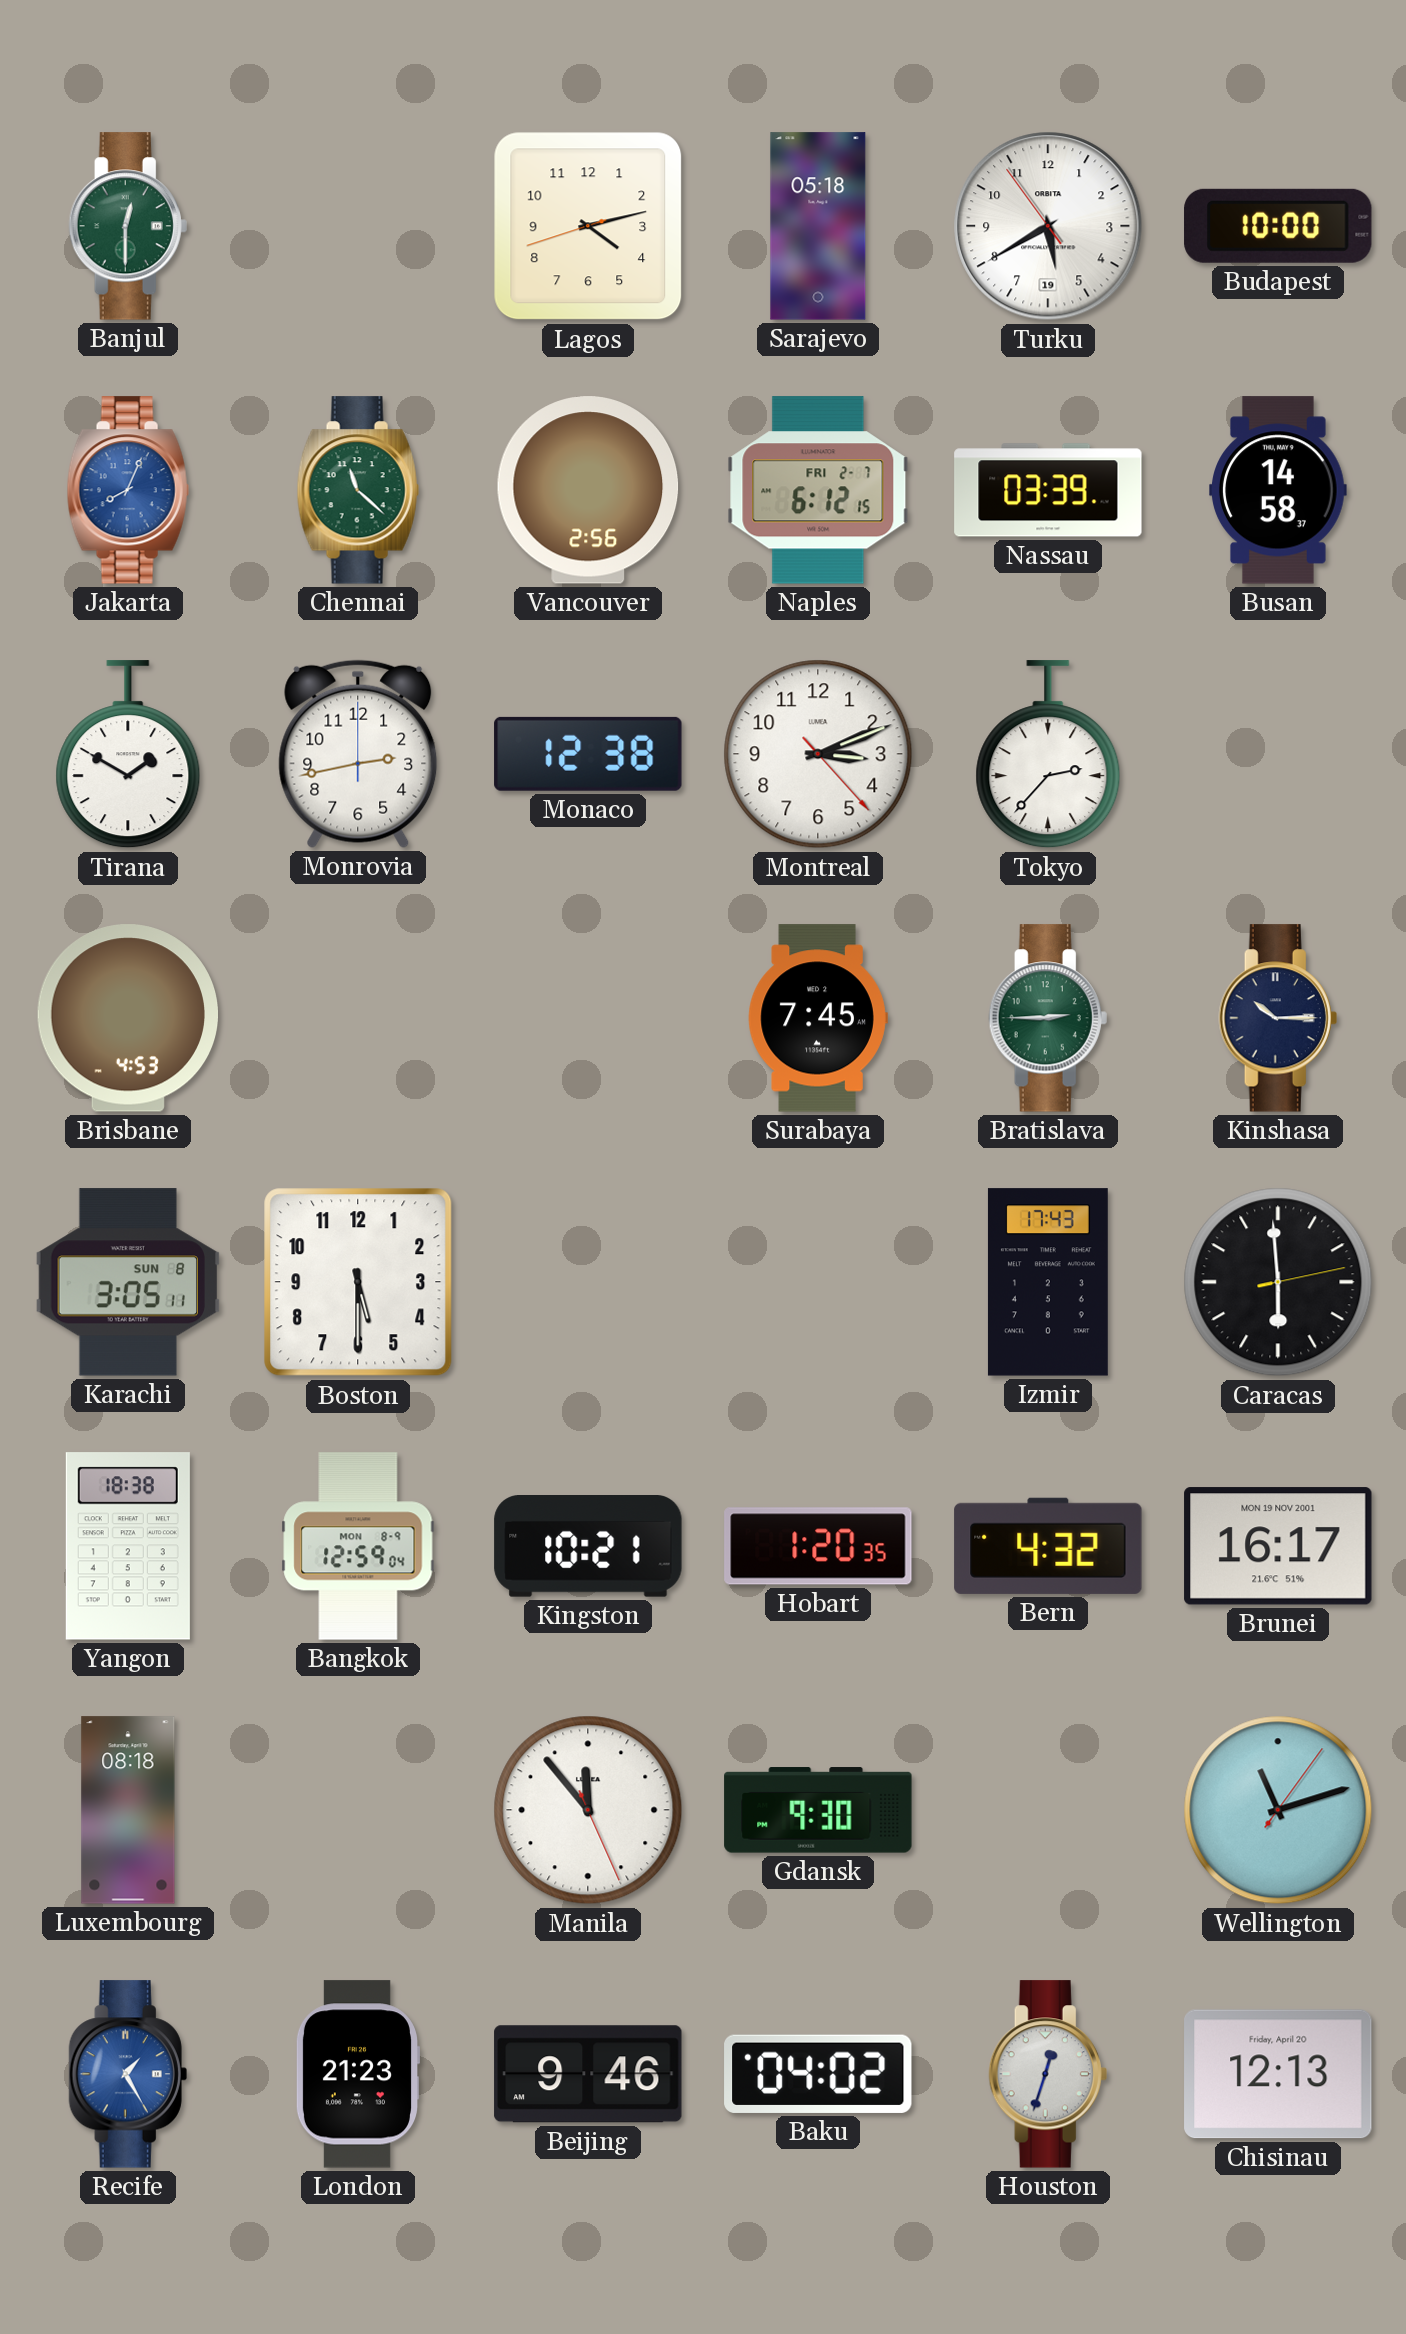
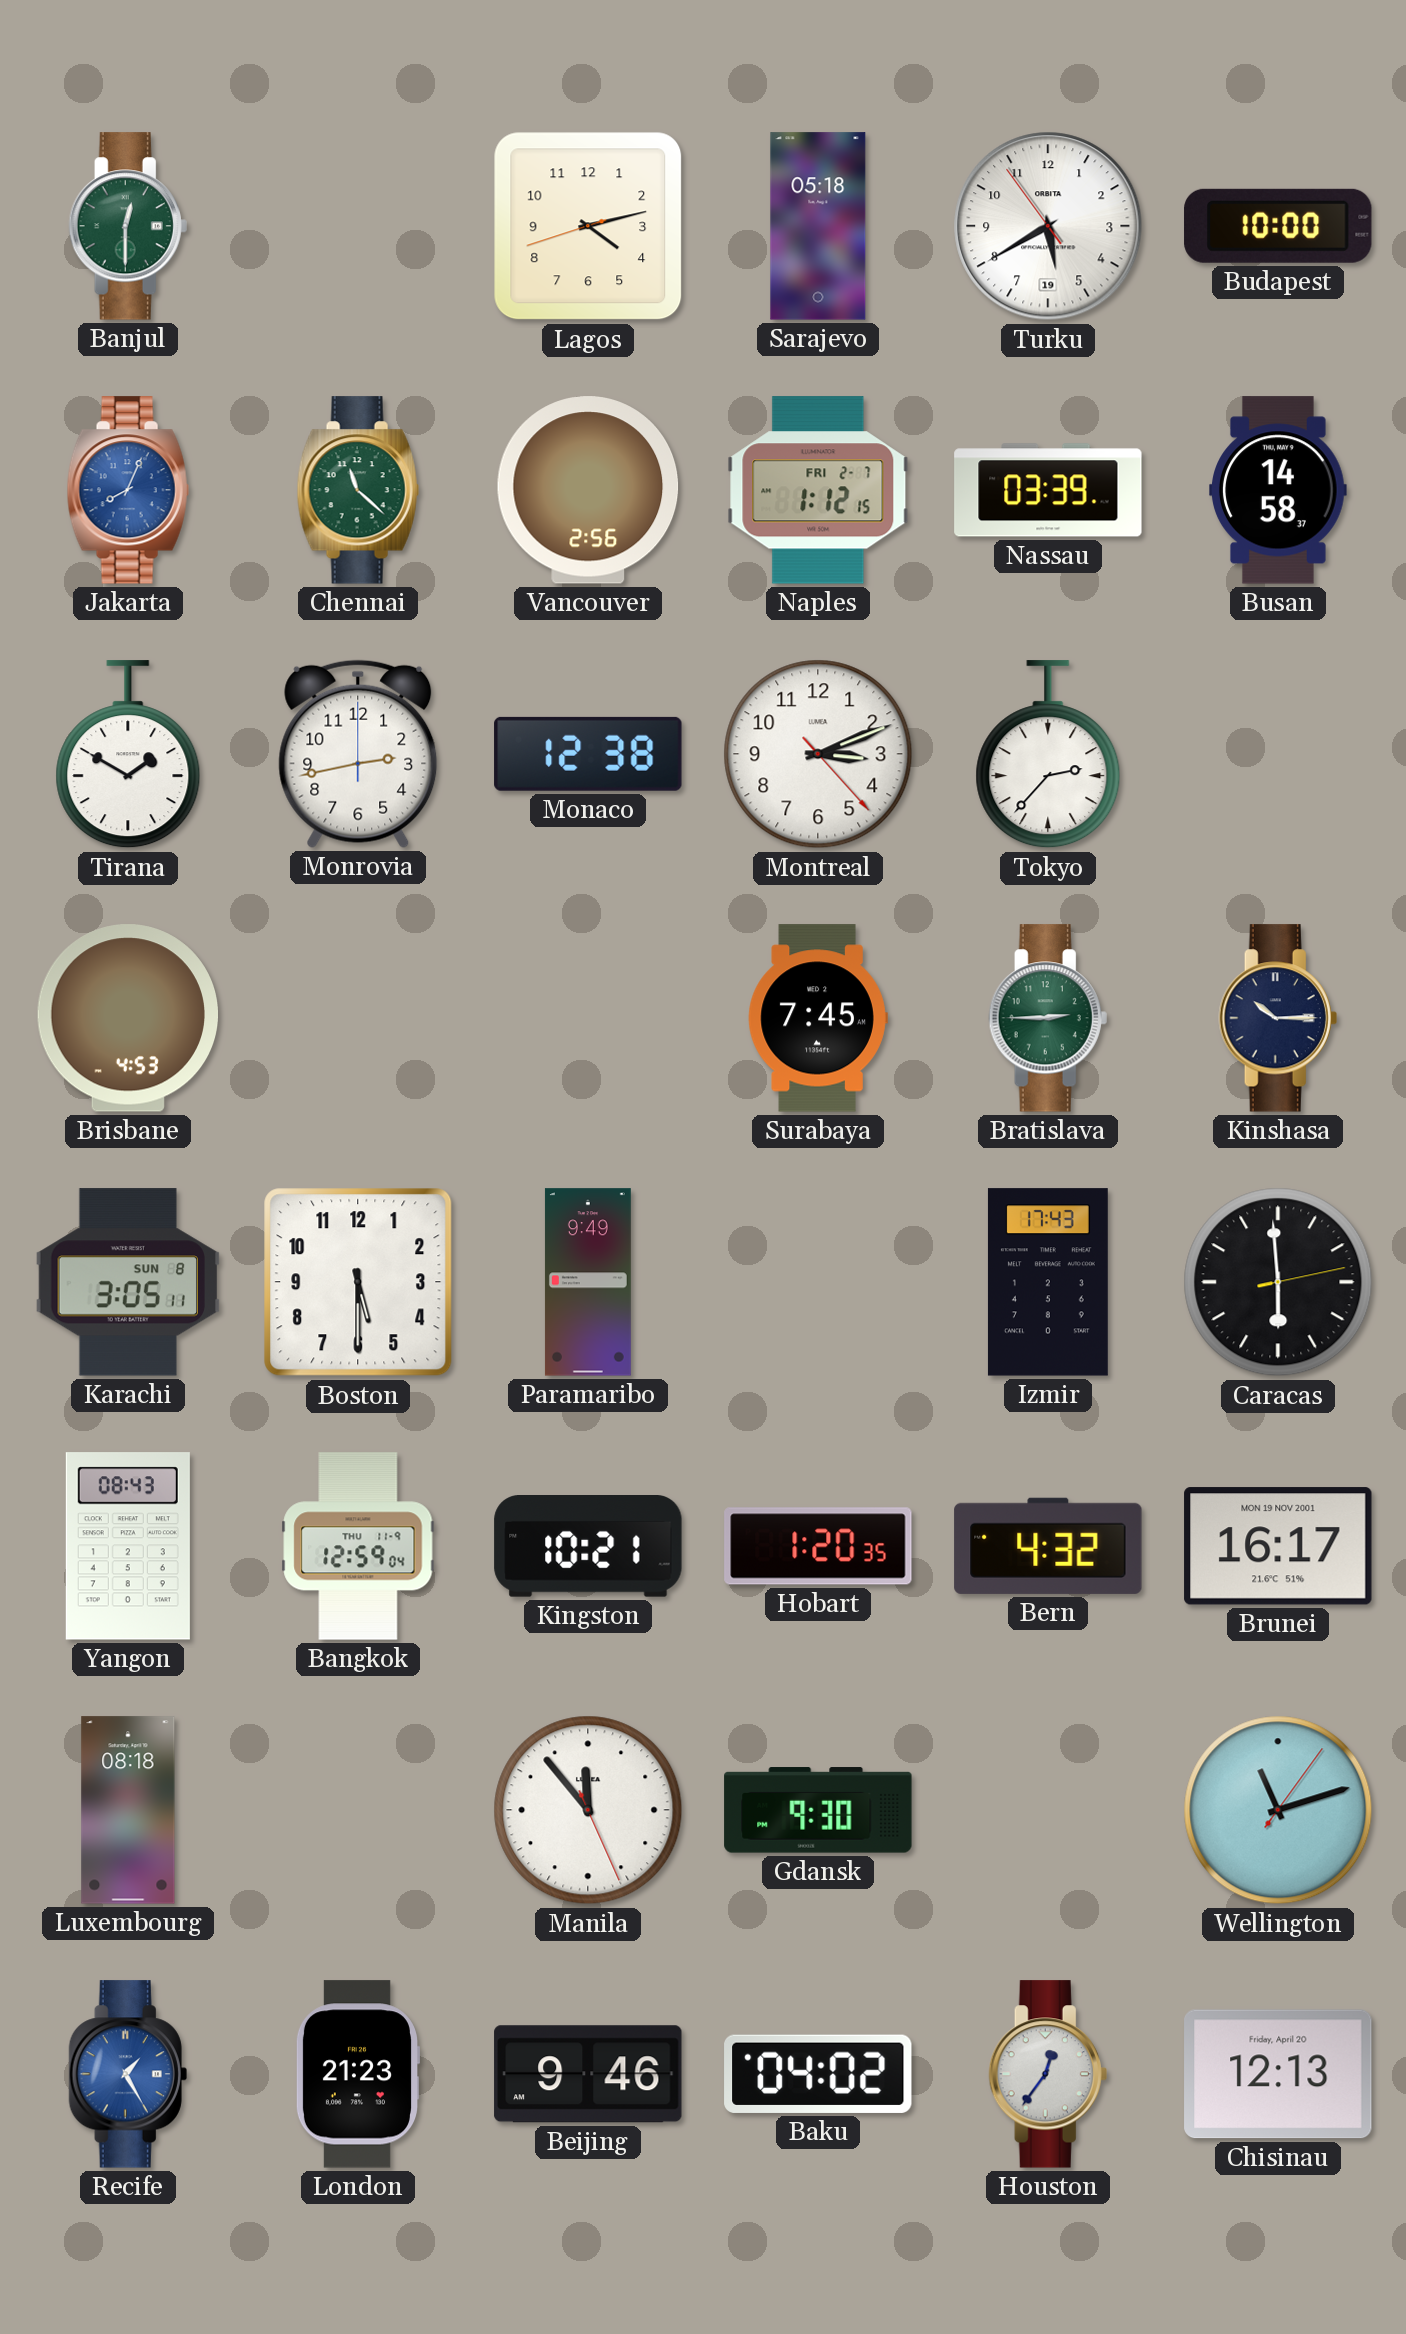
Naples: 6:12 -> 1:12 (818, 490)
Paramaribo: none -> 9:49 (588, 1282)
Yangon: 18:38 -> 08:43 (128, 1546)
Bangkok date: MON 8-9 -> THU 11-9 (358, 1546)
Houston: 12:33 -> 12:36 (1048, 2074)
